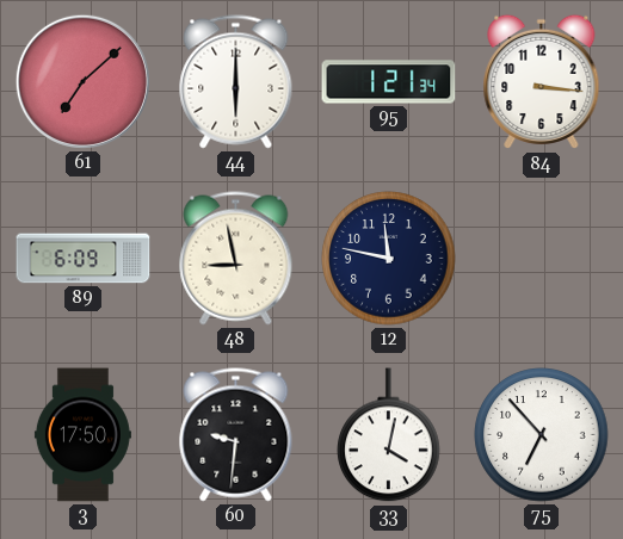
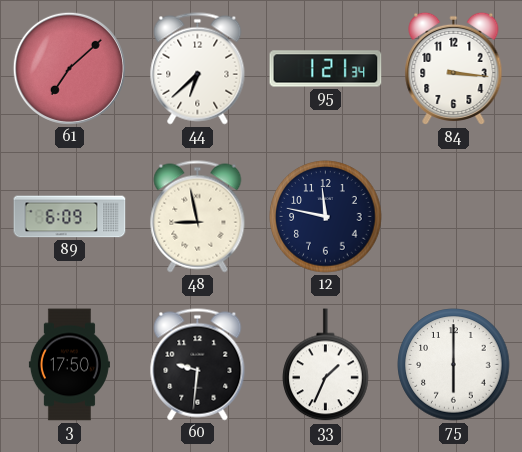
44: 6:00 -> 6:38 (198, 69)
33: 4:02 -> 1:34 (326, 365)
75: 6:53 -> 6:00 (454, 365)
